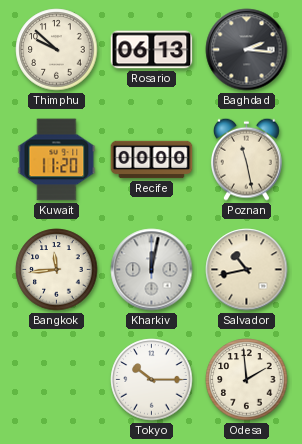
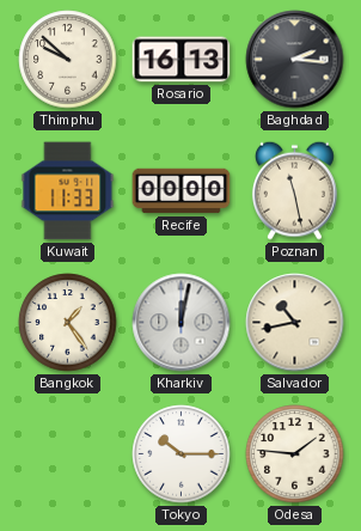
Rosario: 06:13 -> 16:13 (182, 60)
Kuwait: 11:20 -> 11:33 (68, 191)
Bangkok: 11:44 -> 1:24 (68, 323)
Odesa: 1:59 -> 1:46 (295, 454)
